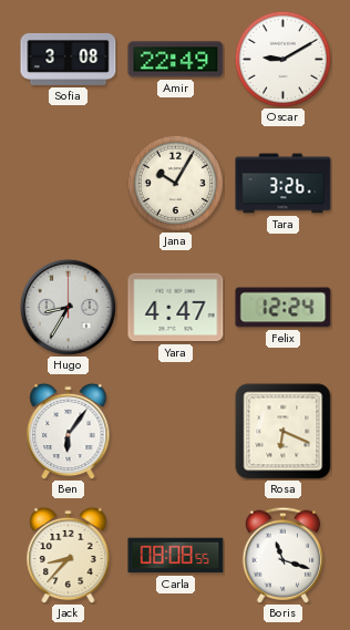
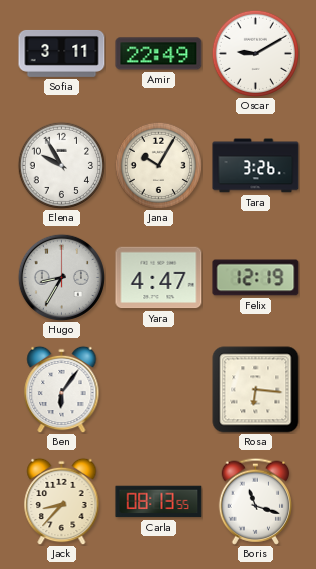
Sofia: 3:08 -> 3:11 (62, 53)
Elena: none -> 9:55 (61, 165)
Felix: 12:24 -> 12:19 (256, 278)
Rosa: 6:19 -> 6:16 (256, 390)
Carla: 08:08 -> 08:13 (159, 502)
